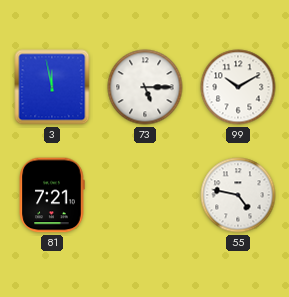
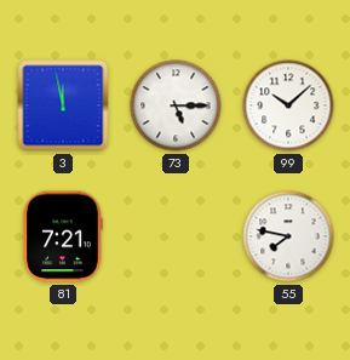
99: 10:10 -> 10:08 (288, 105)
55: 4:47 -> 7:47 (288, 236)
